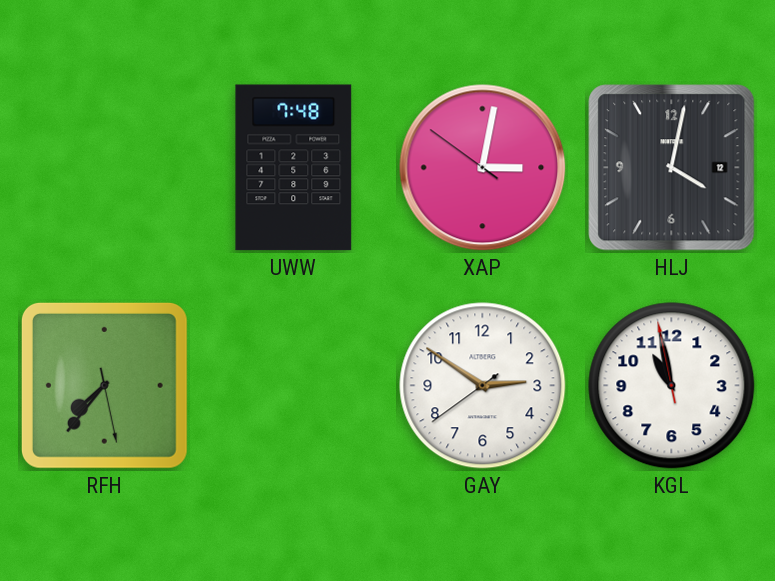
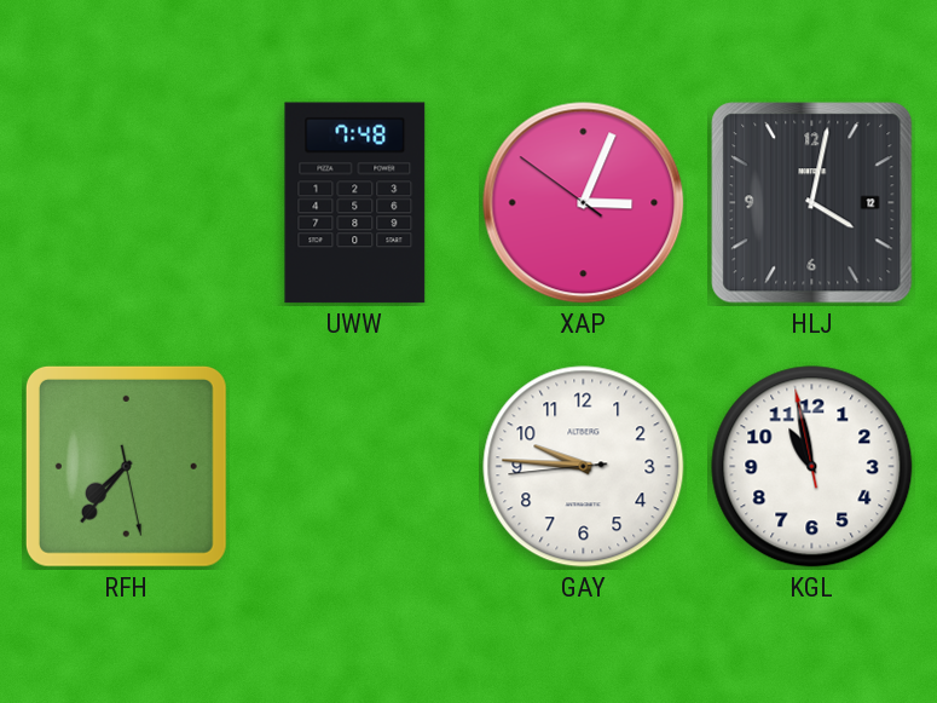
XAP: 3:01 -> 3:03 (584, 203)
GAY: 2:50 -> 9:45 (584, 467)
